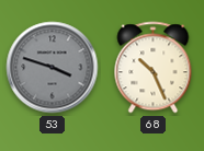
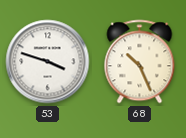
53 dial: grey -> white (48, 62)
